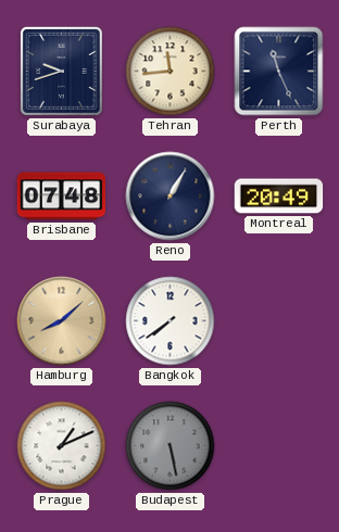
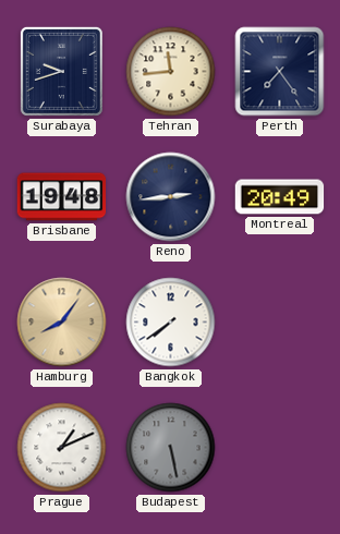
Perth: 11:26 -> 7:24 (280, 72)
Brisbane: 07:48 -> 19:48 (62, 197)
Reno: 1:05 -> 2:44 (171, 197)
Hamburg: 8:08 -> 8:06 (62, 323)
